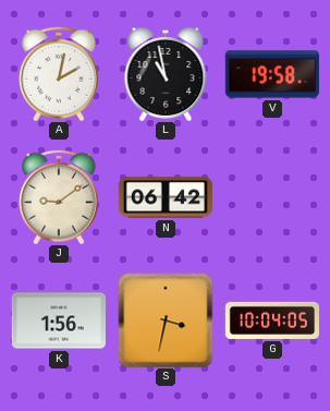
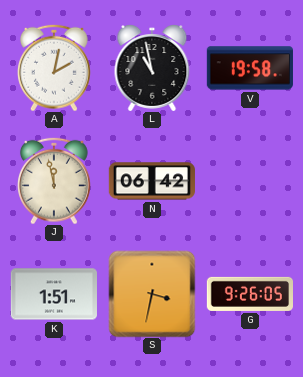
J: 9:09 -> 11:58 (55, 181)
K: 1:56 -> 1:51 (54, 294)
G: 10:04 -> 9:26 (249, 294)
